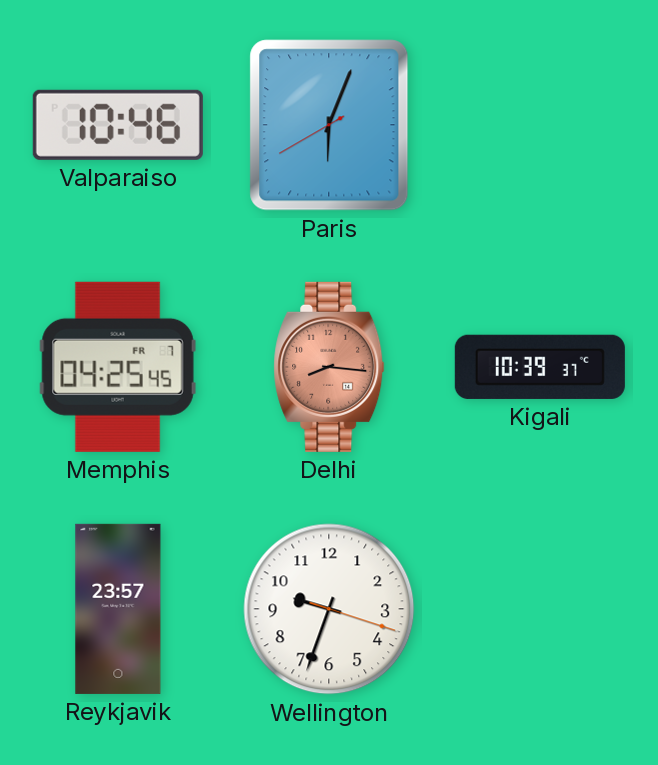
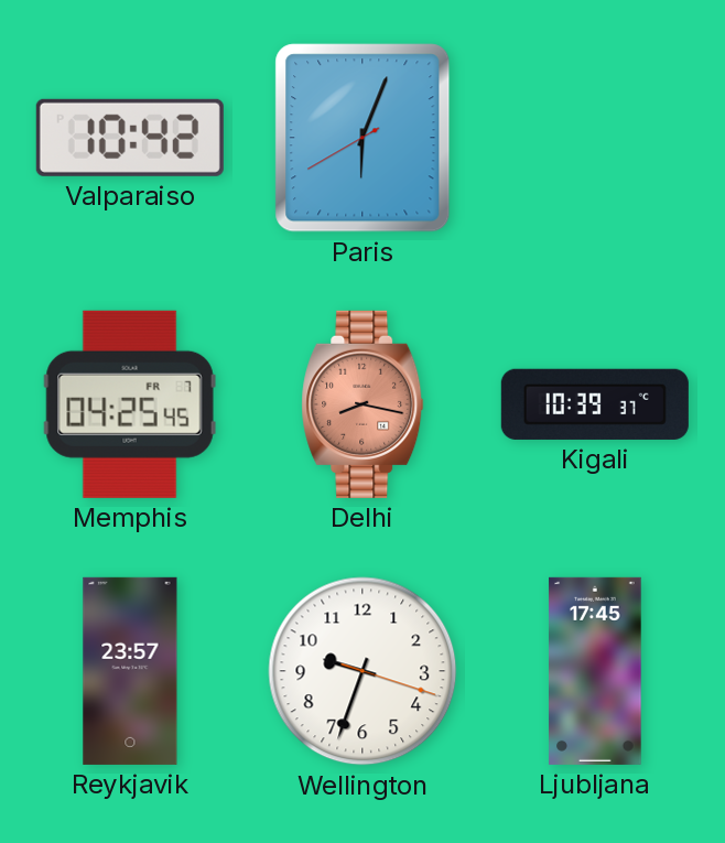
Valparaiso: 10:46 -> 10:42 (130, 138)
Delhi: 8:16 -> 8:17 (362, 404)
Ljubljana: none -> 17:45 (595, 671)
